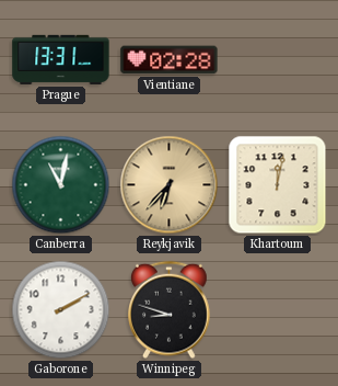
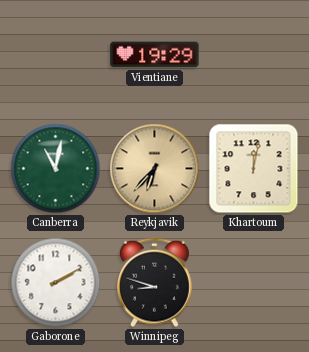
Prague: 13:31 -> none (61, 59)
Vientiane: 02:28 -> 19:29 (155, 55)
